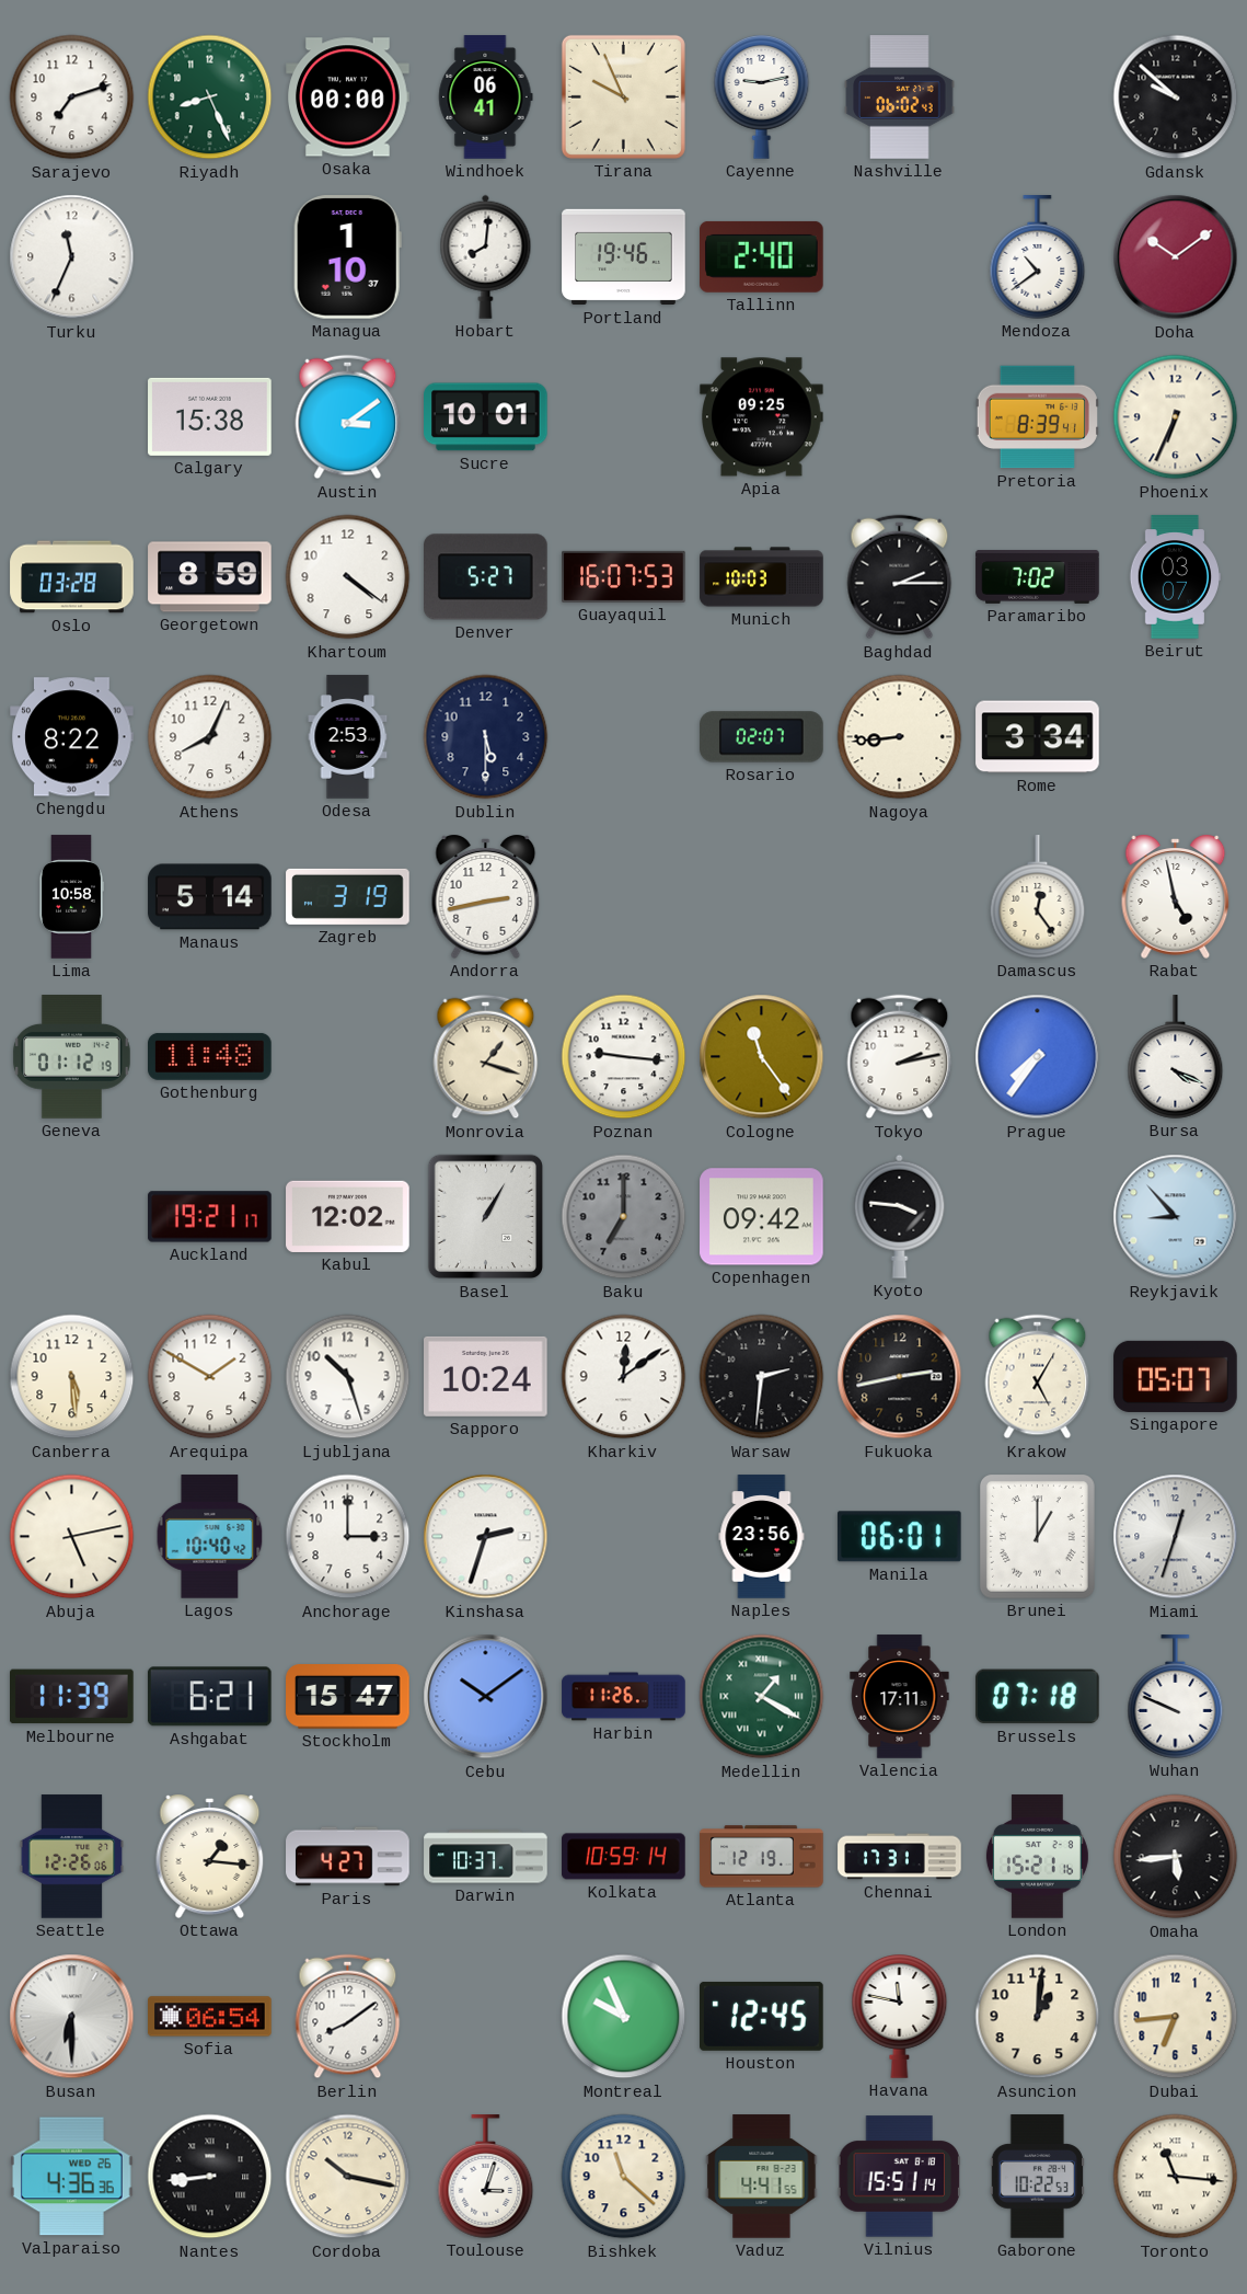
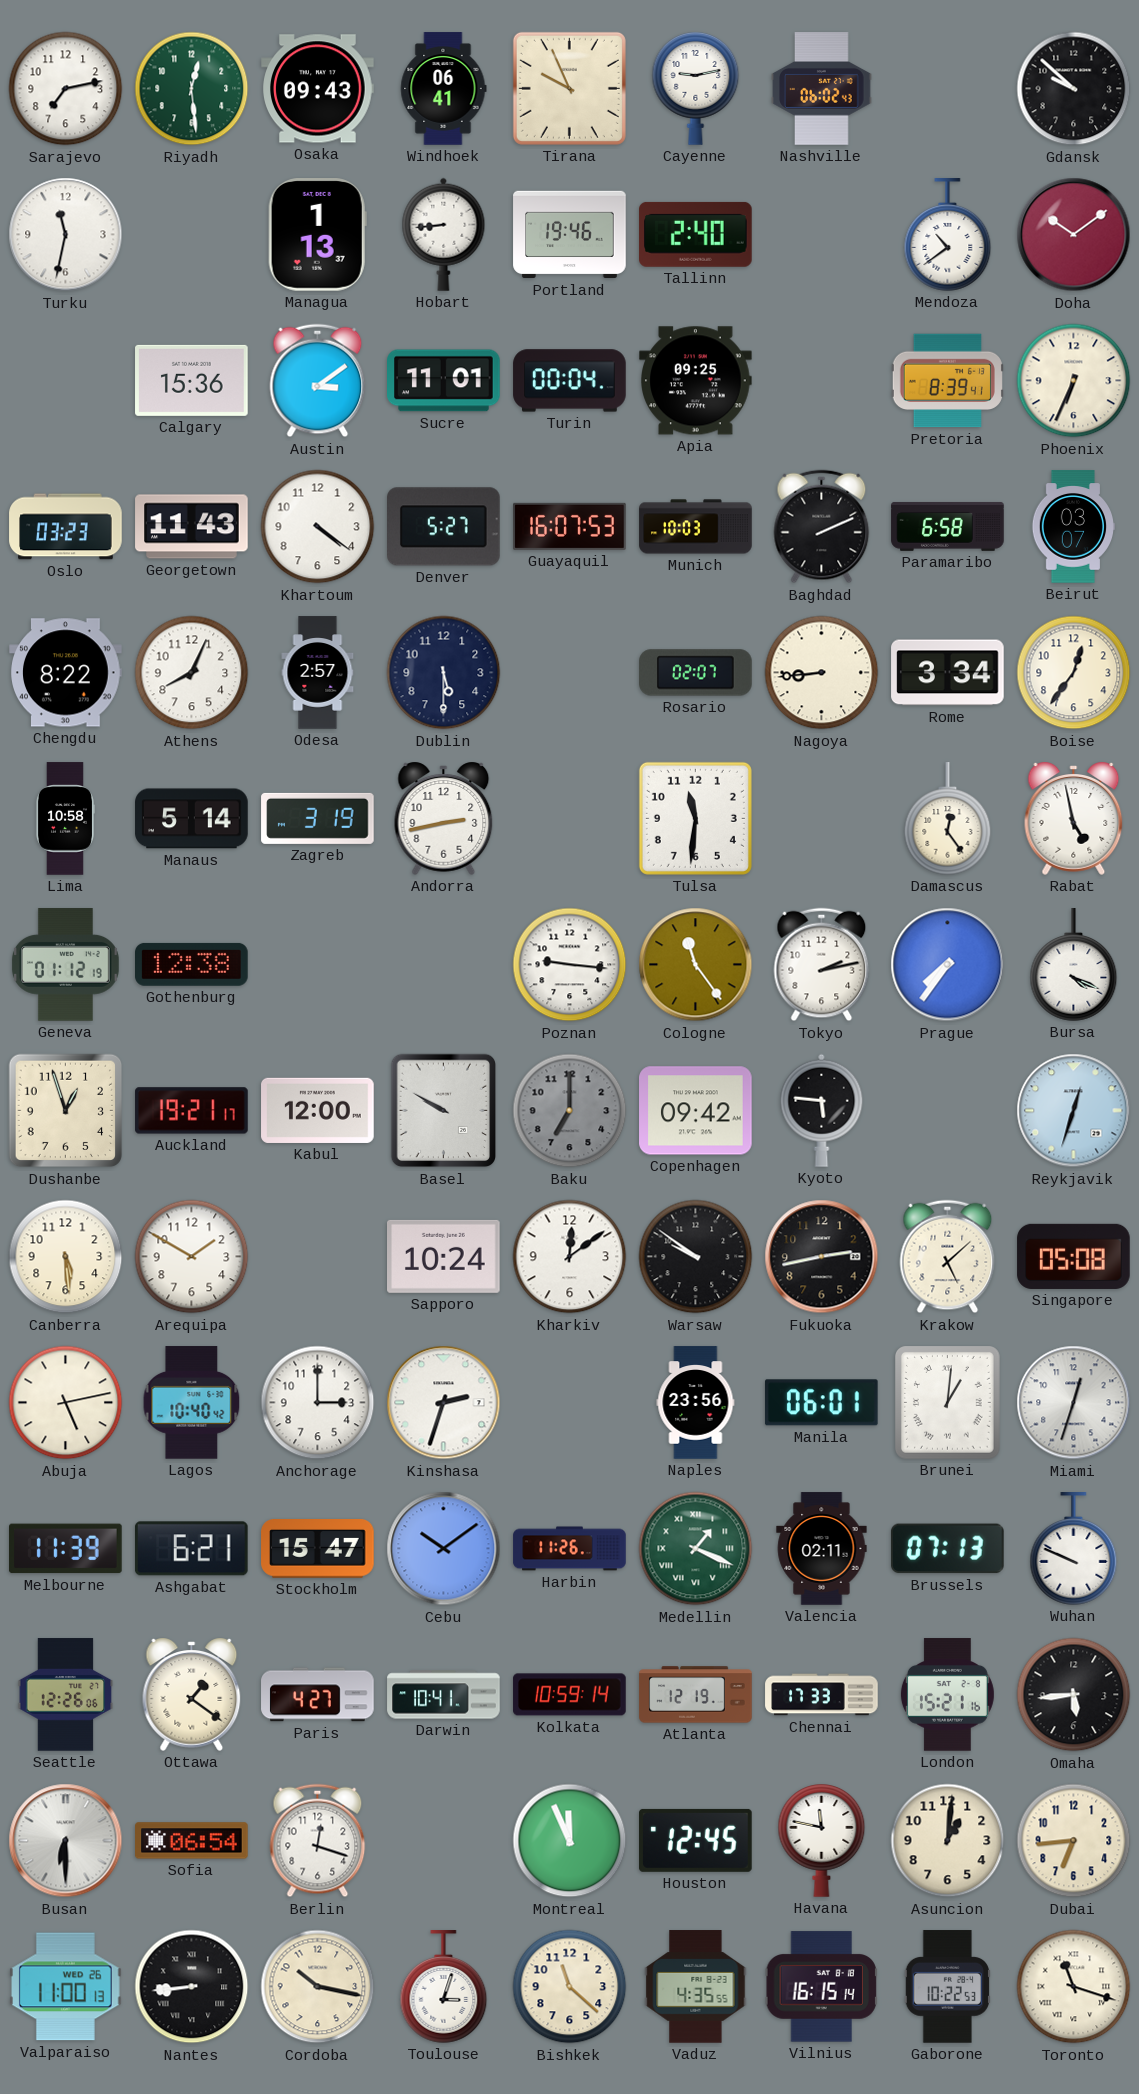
Sarajevo: 7:12 -> 7:13 (66, 89)
Riyadh: 8:26 -> 12:29 (192, 89)
Osaka: 00:00 -> 09:43 (318, 89)
Turku: 11:34 -> 11:32 (66, 235)
Managua: 1:10 -> 1:13 (317, 235)
Hobart: 8:01 -> 8:44 (444, 234)
Calgary: 15:38 -> 15:36 (192, 380)
Sucre: 10:01 -> 11:01 (444, 381)
Turin: none -> 00:04 (570, 381)
Oslo: 03:28 -> 03:23 (66, 527)
Georgetown: 8:59 -> 11:43 (192, 527)
Baghdad: 2:15 -> 2:11 (822, 527)
Paramaribo: 7:02 -> 6:58 (948, 526)
Odesa: 2:53 -> 2:57 (318, 673)
Boise: none -> 12:36 (1074, 673)
Tulsa: none -> 11:31 (695, 818)
Gothenburg: 11:48 -> 12:38 (192, 964)
Monrovia: 1:18 -> none (486, 1057)
Dushanbe: none -> 12:57 (66, 1111)
Kabul: 12:02 -> 12:00 (318, 1110)
Basel: 1:05 -> 9:50 (443, 1111)
Kyoto: 3:46 -> 5:46 (822, 1110)
Reykjavik: 8:53 -> 12:33 (1074, 1111)
Ljubljana: 10:27 -> none (348, 1377)
Warsaw: 2:31 -> 9:51 (696, 1257)
Krakow: 5:05 -> 5:08 (948, 1257)
Singapore: 05:07 -> 05:08 (1074, 1256)
Brunei: 1:00 -> 1:01 (948, 1403)
Medellin: 1:20 -> 1:19 (696, 1549)
Valencia: 17:11 -> 02:11 (822, 1549)
Brussels: 07:18 -> 07:13 (948, 1549)
Ottawa: 1:16 -> 1:21 (192, 1694)
Darwin: 10:37 -> 10:41 (444, 1695)
Chennai: 17:31 -> 17:33 (822, 1695)
Berlin: 8:09 -> 12:18 (318, 1841)
Montreal: 9:56 -> 11:56 (570, 1841)
Valparaiso: 4:36 -> 11:00 (66, 1987)
Vaduz: 4:41 -> 4:35 (696, 1987)
Vilnius: 15:51 -> 16:15 (821, 1987)
Toronto: 11:16 -> 11:18 (1074, 1987)
